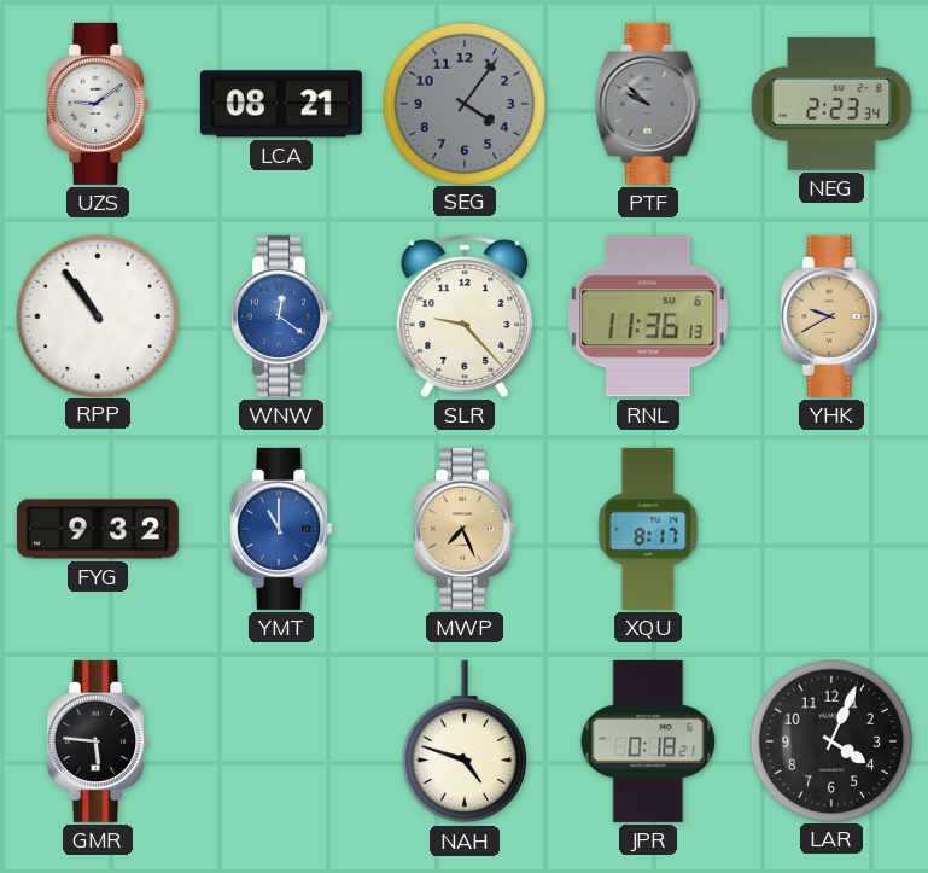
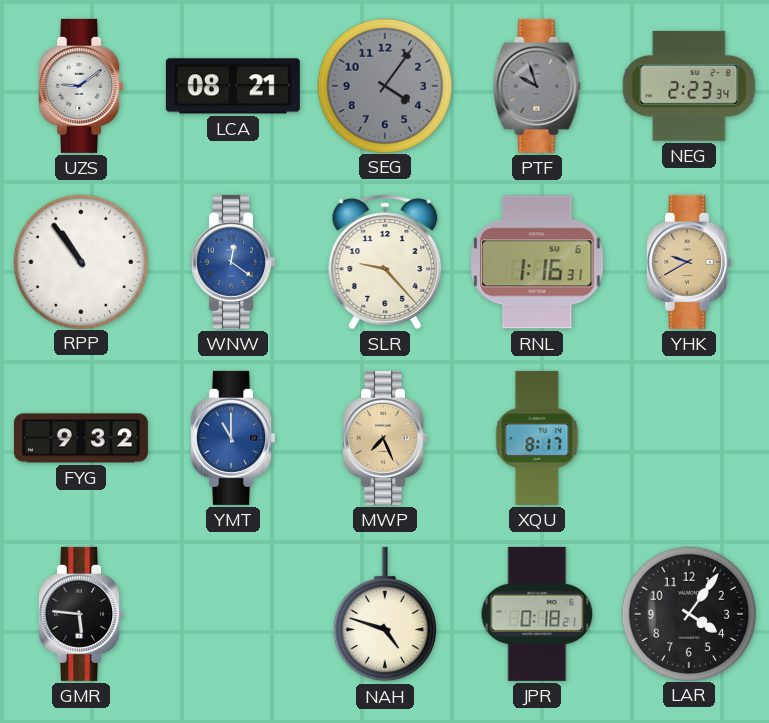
PTF: 9:52 -> 9:57 (537, 86)
RNL: 11:36 -> 1:16 (537, 262)
LAR: 4:04 -> 4:06 (688, 613)
